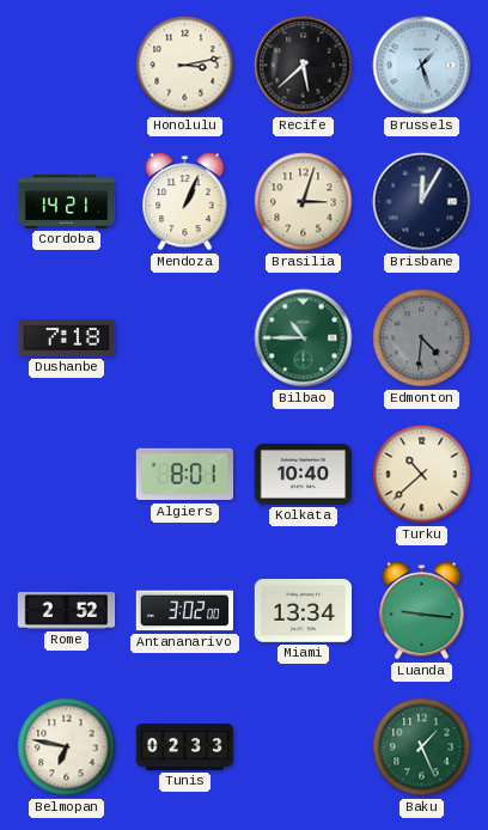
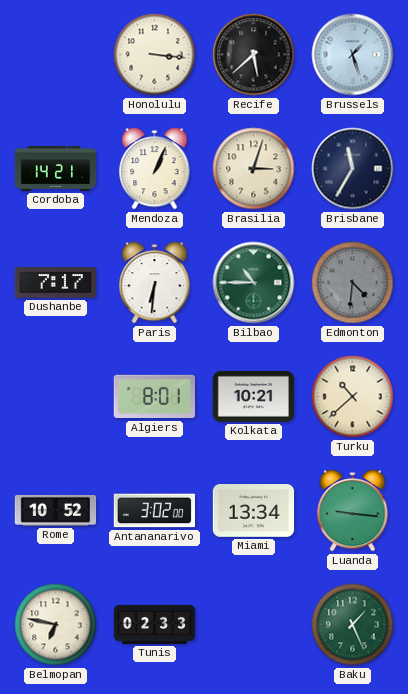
Honolulu: 3:13 -> 3:16 (155, 55)
Brisbane: 12:05 -> 11:35 (353, 169)
Dushanbe: 7:18 -> 7:17 (56, 283)
Paris: none -> 6:31 (155, 283)
Kolkata: 10:40 -> 10:21 (254, 396)
Rome: 2:52 -> 10:52 (56, 511)
